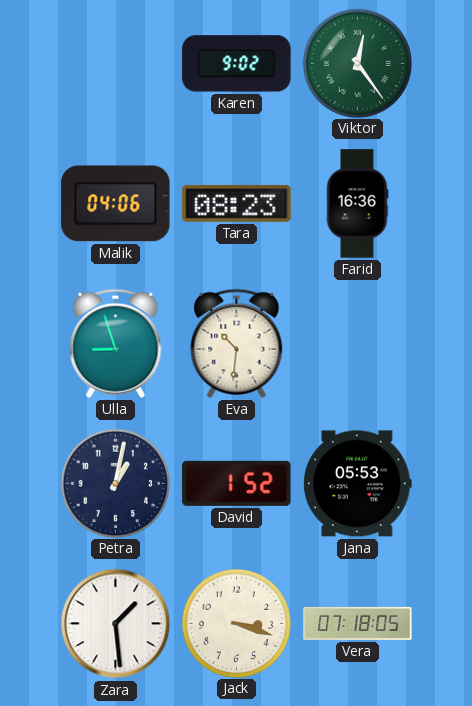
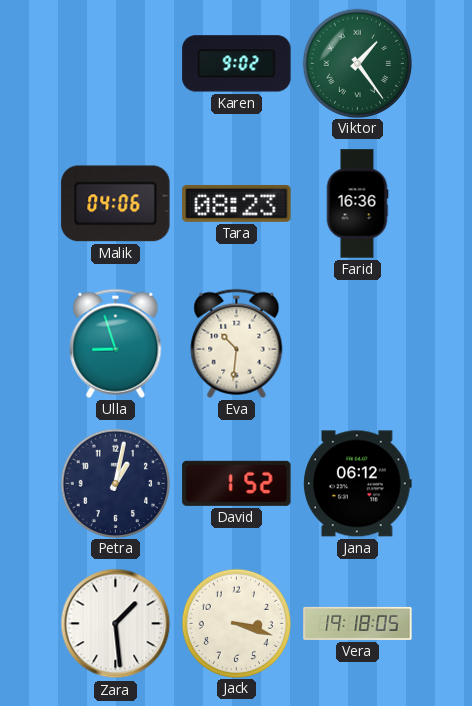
Viktor: 12:24 -> 1:24 (357, 63)
Jana: 05:53 -> 06:12 (358, 484)
Vera: 07:18 -> 19:18 (358, 623)
